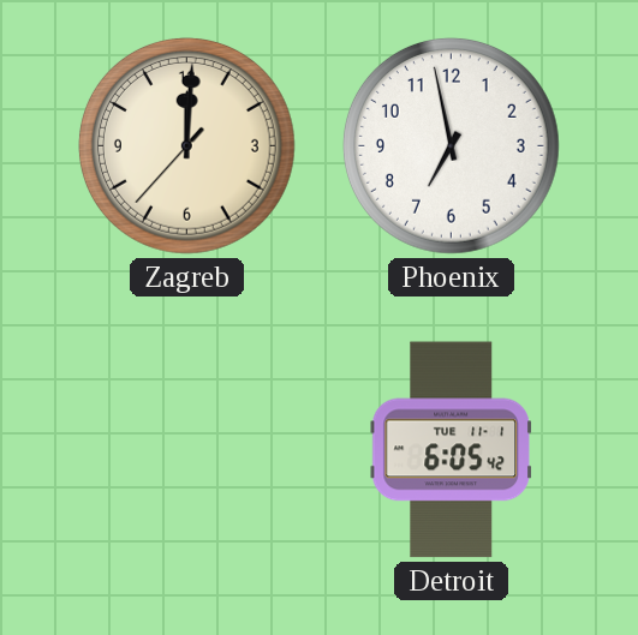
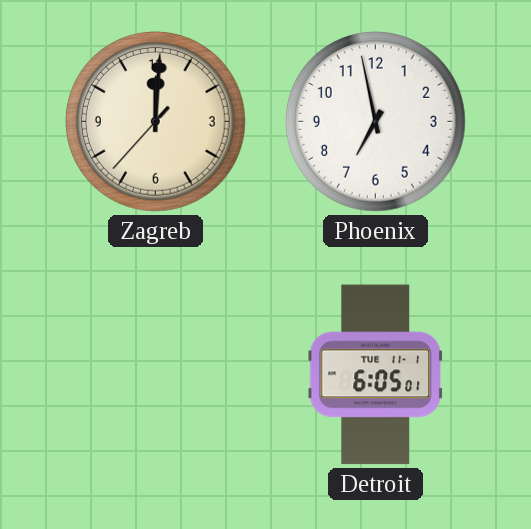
Detroit: 6:05:42 -> 6:05:01 (375, 375)
